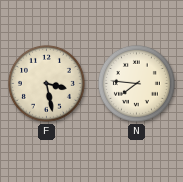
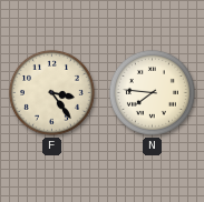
F: 3:28 -> 3:24 (51, 92)
